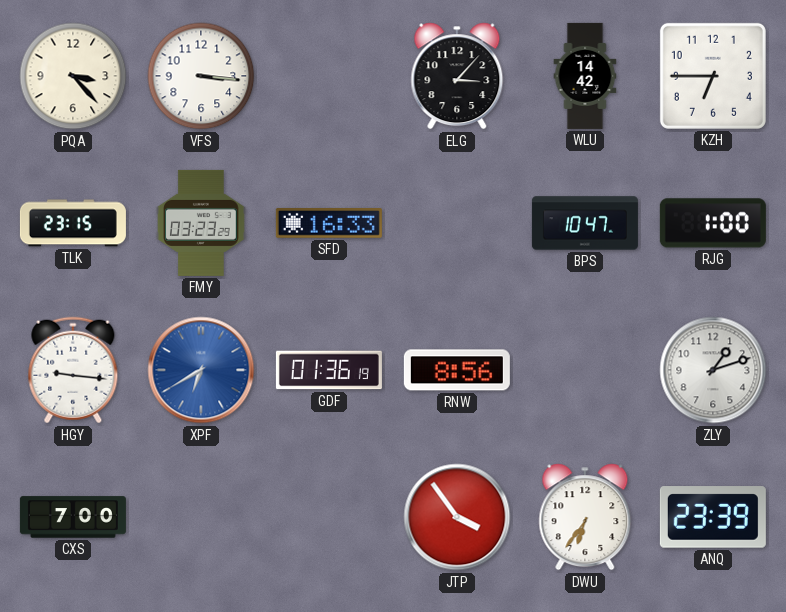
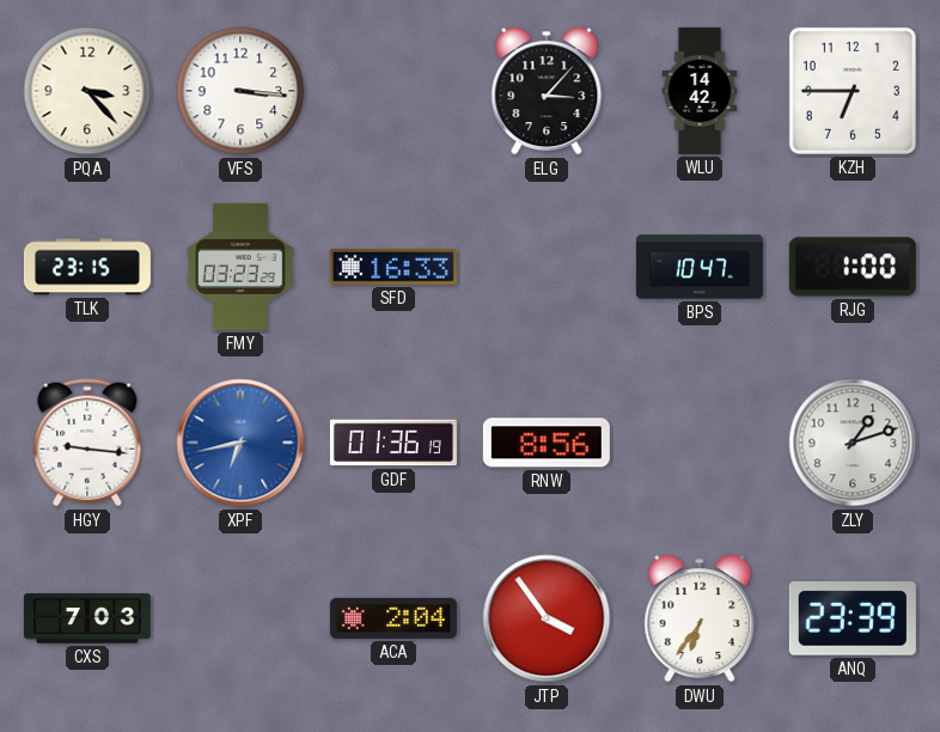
XPF: 6:40 -> 6:43 (240, 443)
CXS: 7:00 -> 7:03 (87, 618)
ACA: none -> 2:04 (393, 618)
